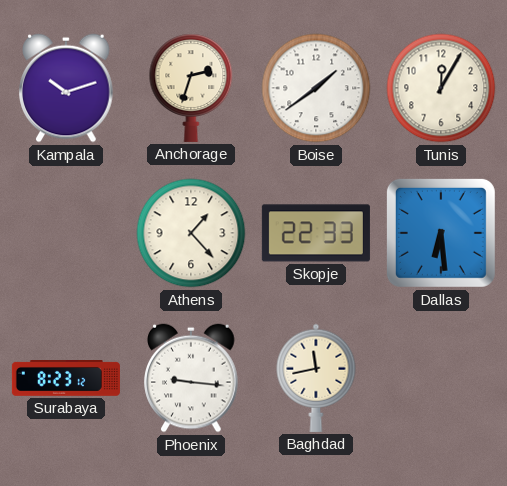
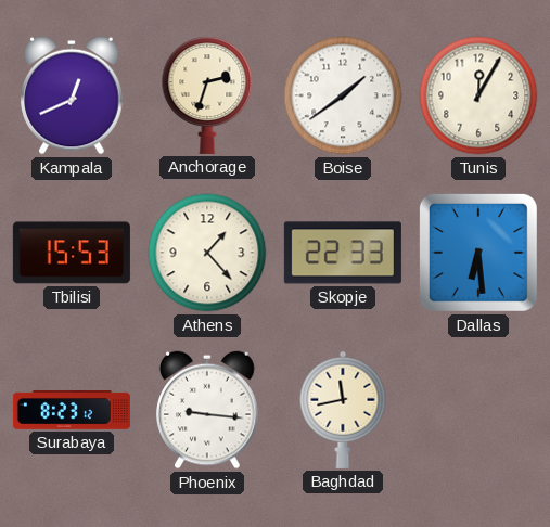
Kampala: 10:12 -> 12:41 (72, 95)
Tbilisi: none -> 15:53 (72, 253)
